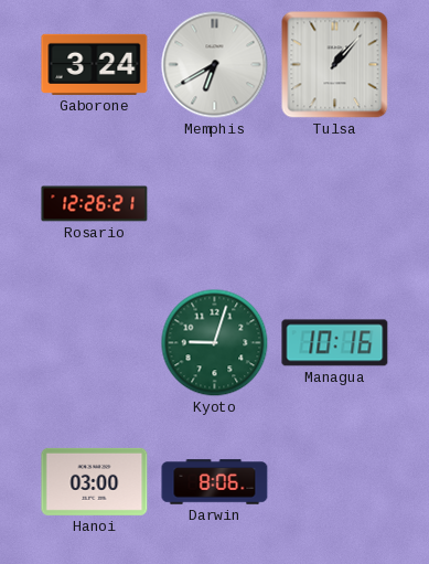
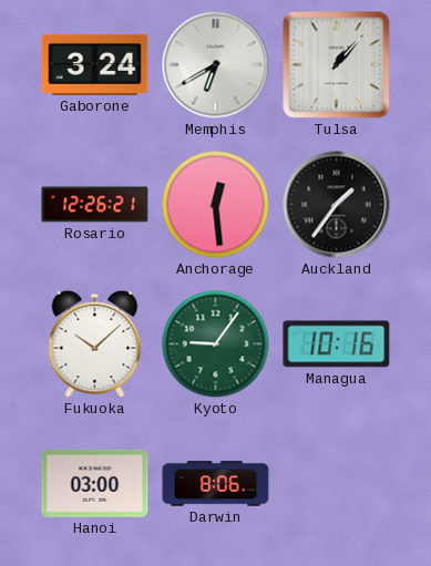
Anchorage: none -> 12:29 (216, 205)
Auckland: none -> 1:36 (337, 205)
Fukuoka: none -> 10:08 (95, 343)
Kyoto: 9:03 -> 9:06 (216, 344)
